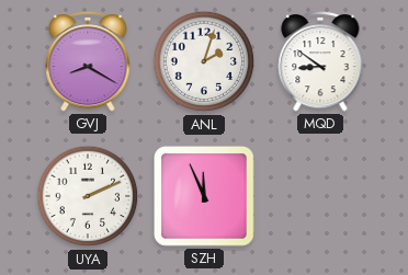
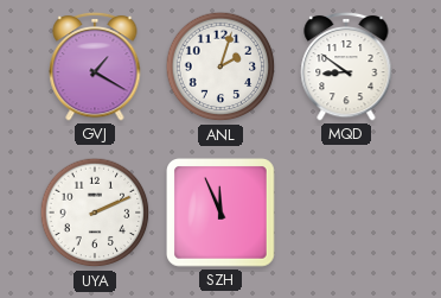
GVJ: 8:20 -> 1:20 (95, 66)
